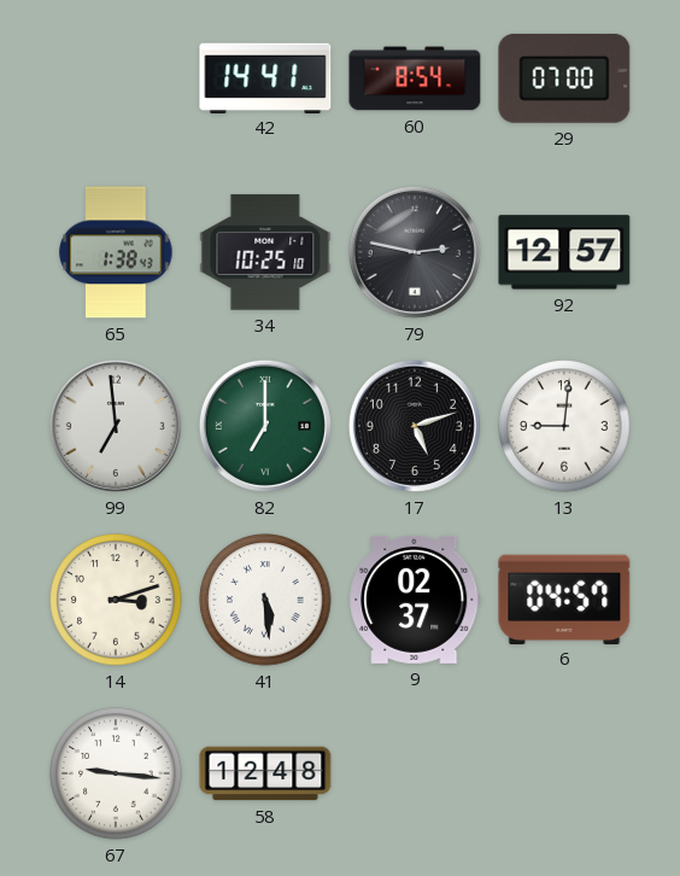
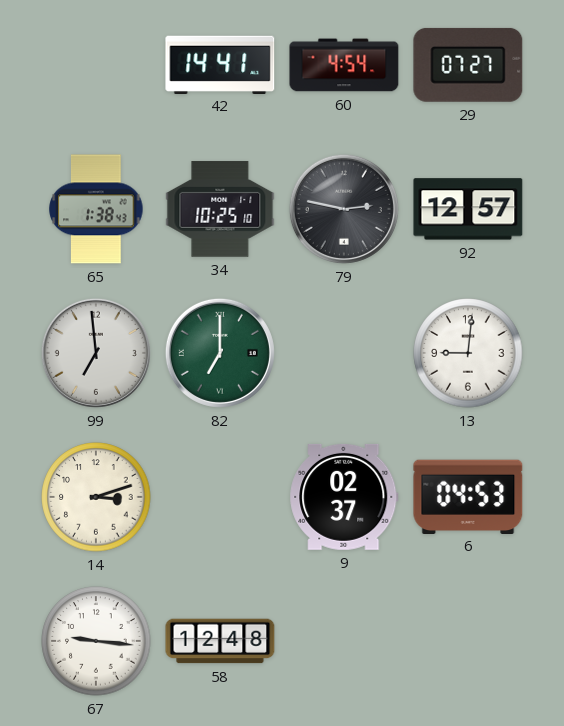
60: 8:54 -> 4:54 (344, 65)
29: 07:00 -> 07:27 (468, 65)
17: 5:12 -> none (415, 426)
41: 5:29 -> none (265, 600)
6: 04:57 -> 04:53 (468, 496)
